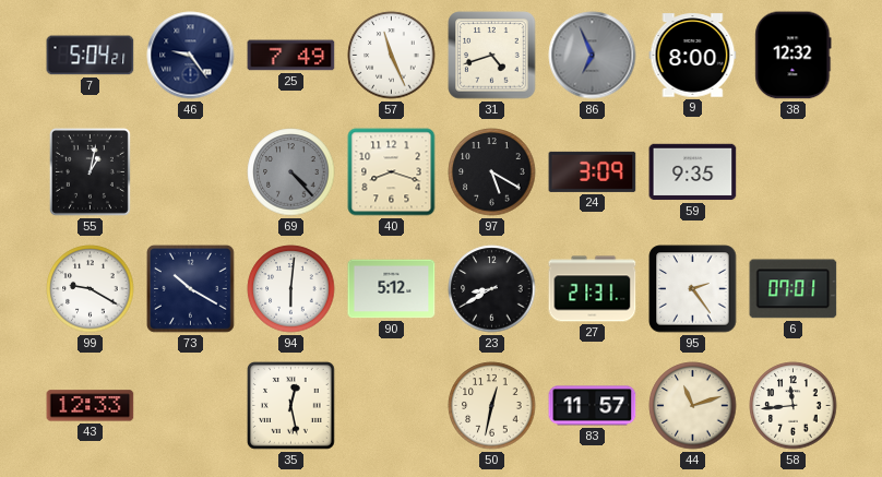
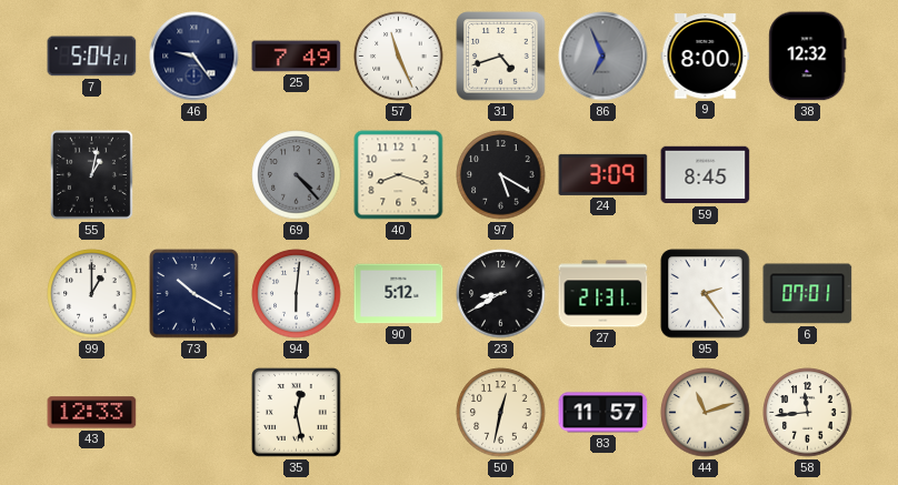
59: 9:35 -> 8:45 (706, 175)
99: 9:20 -> 1:00 (92, 294)
